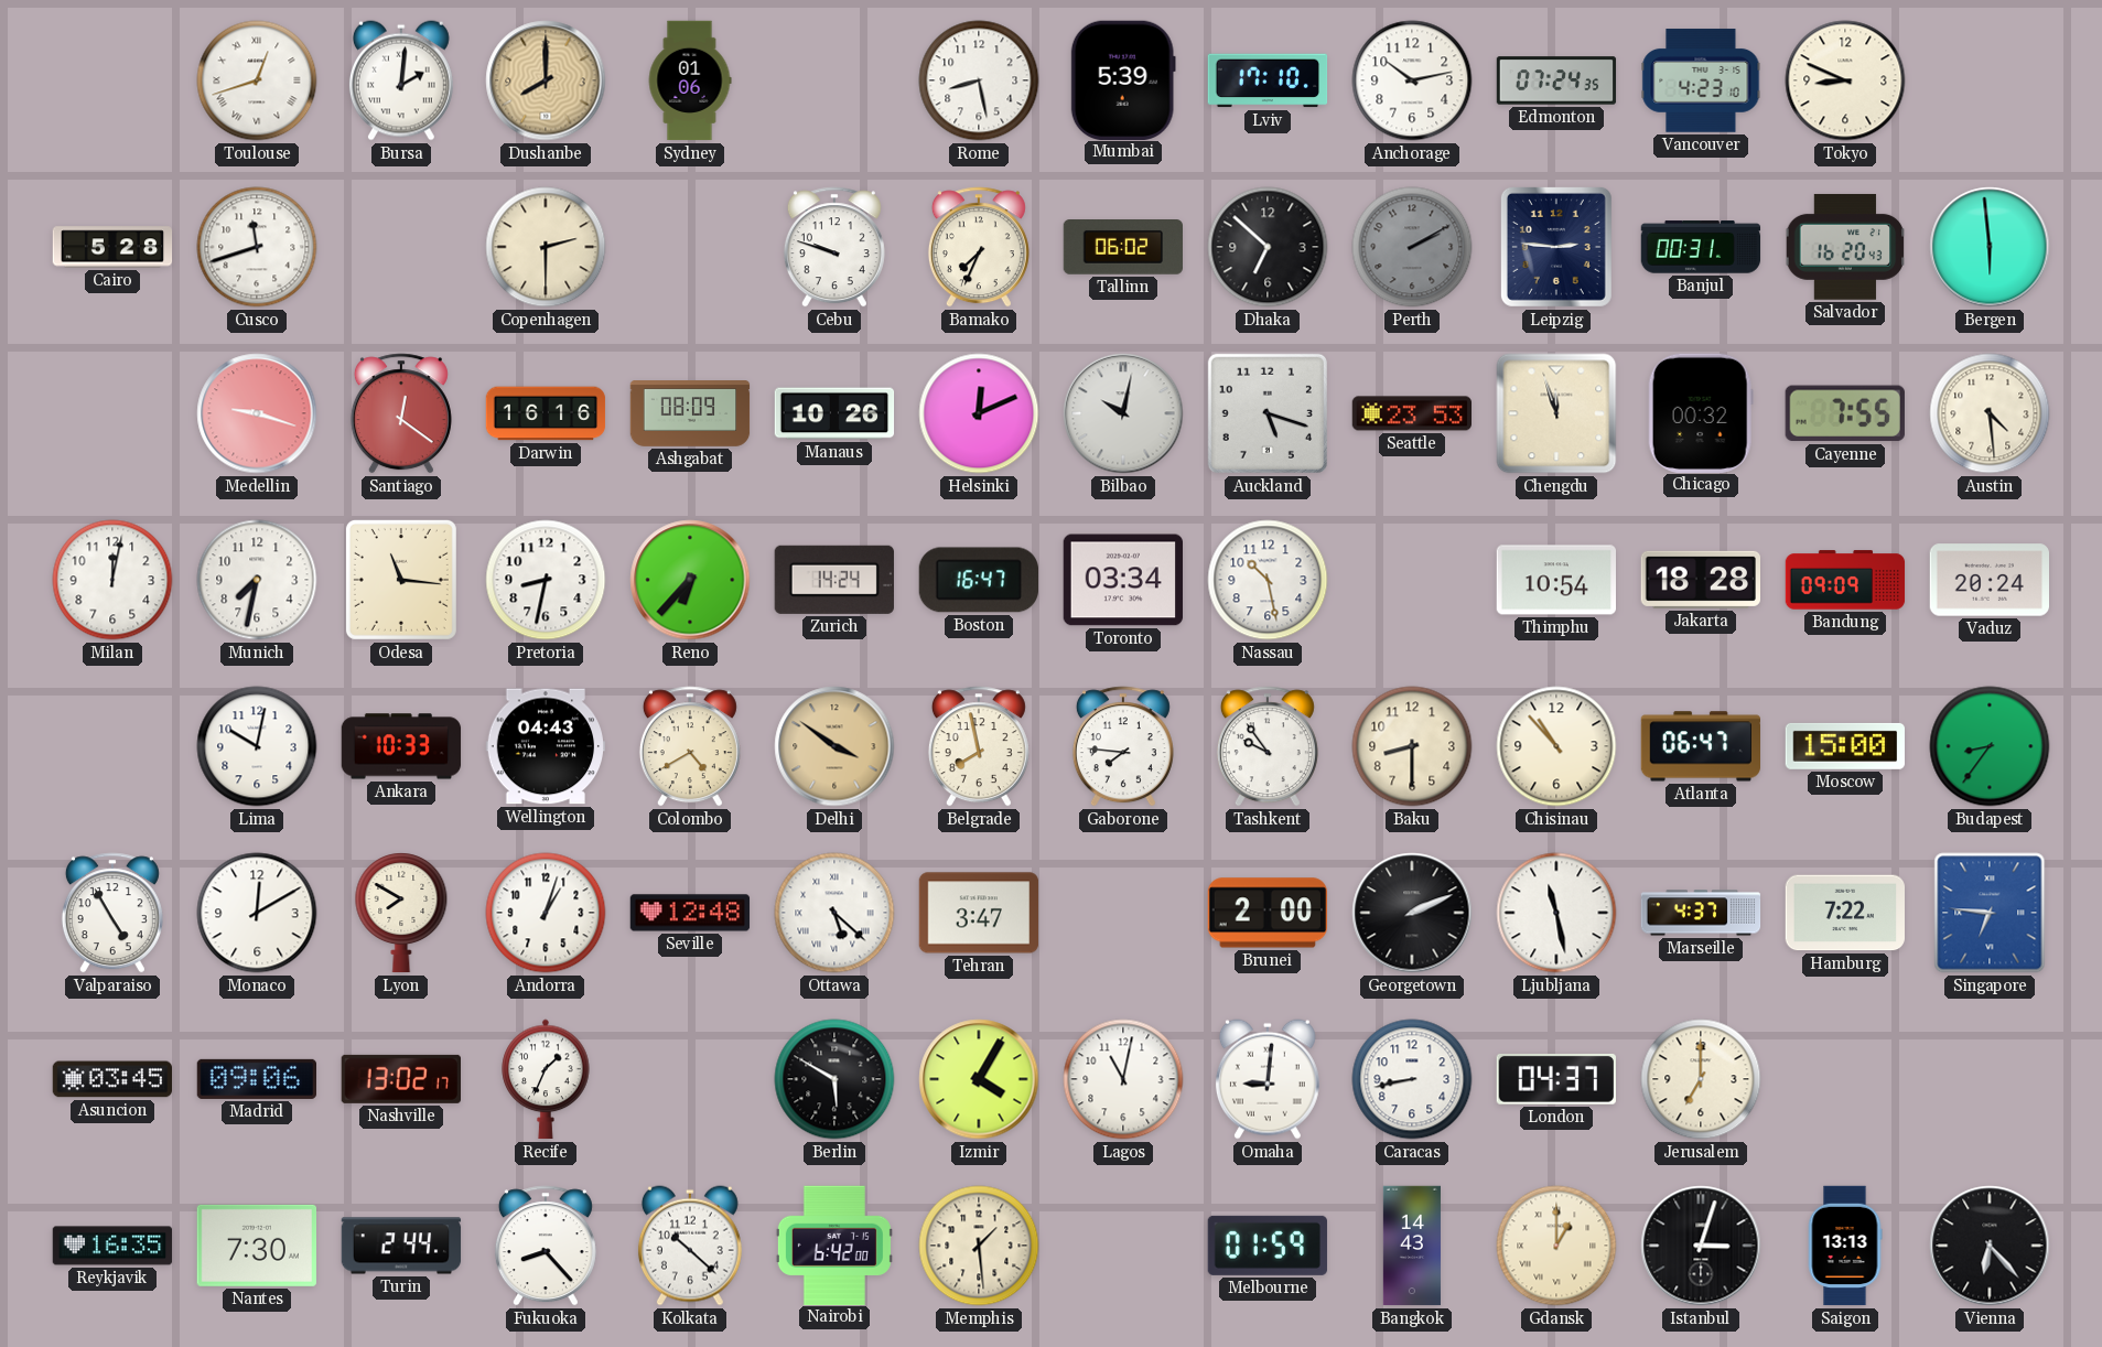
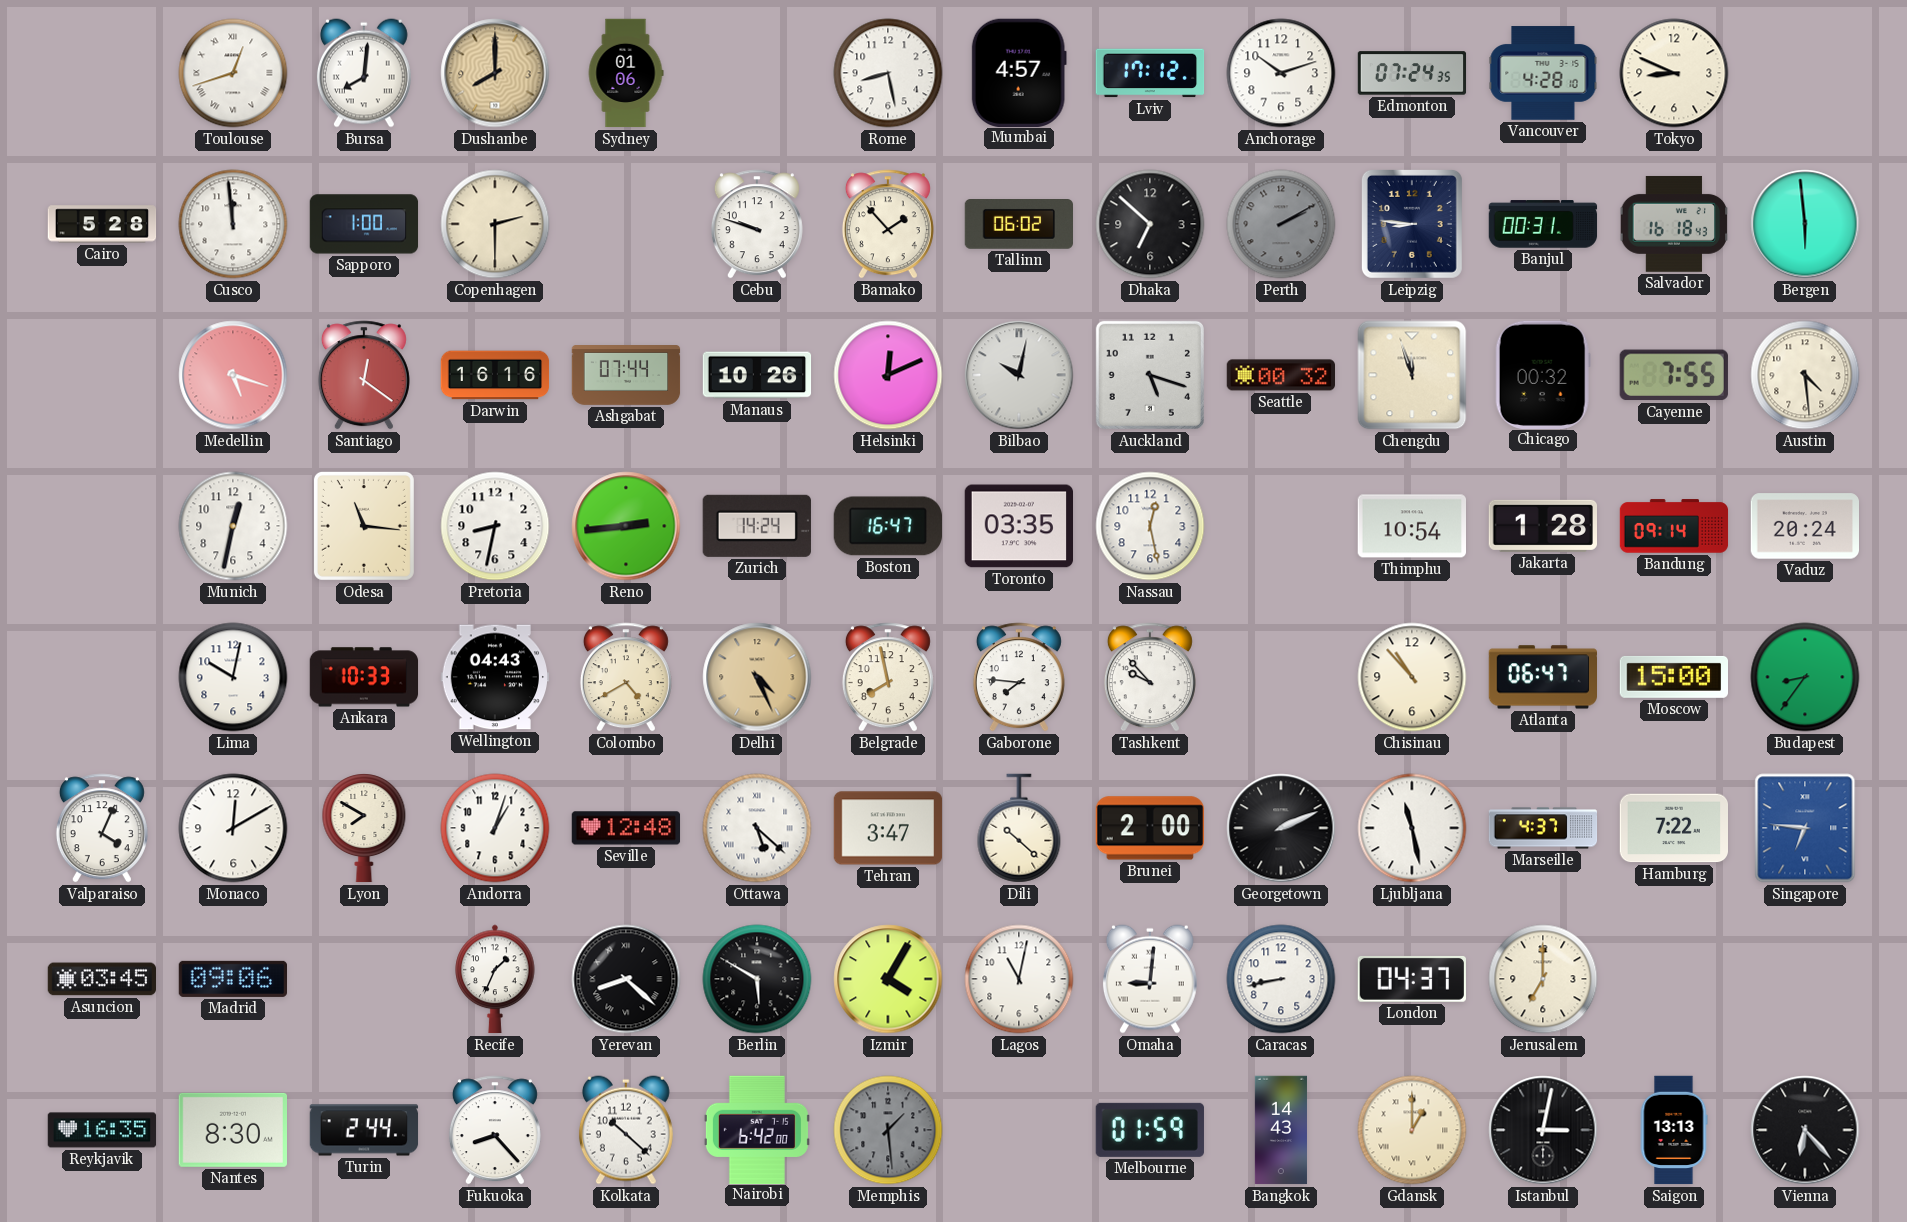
Bursa: 2:01 -> 8:01 (364, 73)
Mumbai: 5:39 -> 4:57 (1019, 72)
Lviv: 17:10 -> 17:12 (1150, 73)
Anchorage: 10:13 -> 10:12 (1281, 73)
Vancouver: 4:23 -> 4:28 (1543, 73)
Cusco: 11:42 -> 11:59 (233, 224)
Sapporo: none -> 1:00 (364, 224)
Bamako: 7:34 -> 1:53 (888, 224)
Leipzig: 2:46 -> 8:46 (1412, 224)
Salvador: 16:20 -> 16:18 (1674, 224)
Medellin: 9:18 -> 5:18 (233, 375)
Ashgabat: 08:09 -> 07:44 (626, 376)
Seattle: 23:53 -> 00:32 (1280, 375)
Milan: 12:02 -> none (112, 580)
Munich: 7:32 -> 12:32 (233, 526)
Reno: 6:37 -> 2:44 (626, 526)
Toronto: 03:34 -> 03:35 (1018, 526)
Nassau: 10:28 -> 12:28 (1150, 526)
Jakarta: 18:28 -> 1:28 (1542, 526)
Bandung: 09:09 -> 09:14 (1674, 526)
Delhi: 3:51 -> 4:26 (757, 677)
Tashkent: 9:54 -> 9:53 (1150, 677)
Baku: 8:30 -> none (1412, 746)
Valparaiso: 4:55 -> 4:04 (102, 828)
Dili: none -> 10:22 (1019, 828)
Nashville: 13:02 -> none (400, 1079)
Yerevan: none -> 8:22 (626, 979)
Nantes: 7:30 -> 8:30 (232, 1130)
Memphis dial: cream -> grey (888, 1130)
Istanbul: 3:03 -> 3:02 (1543, 1130)
